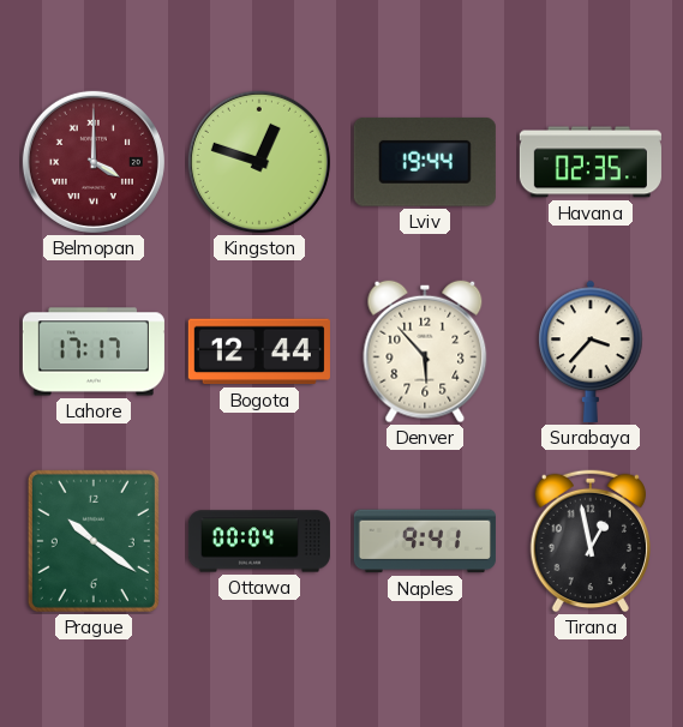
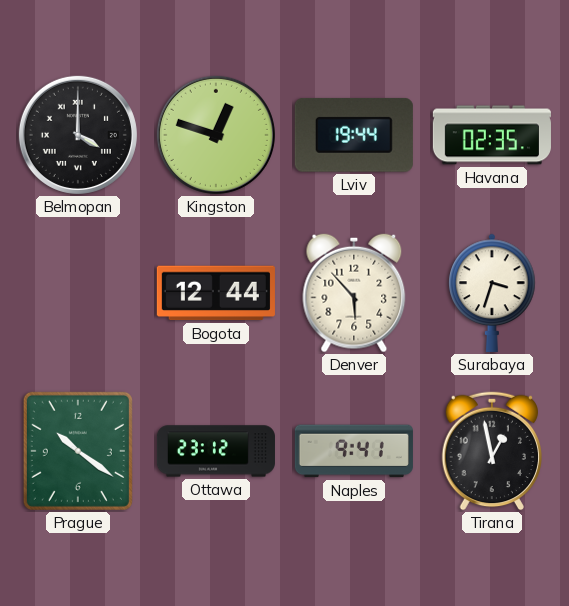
Belmopan dial: burgundy -> black (78, 135)
Lahore: 17:17 -> none (94, 352)
Surabaya: 3:37 -> 3:33 (492, 293)
Ottawa: 00:04 -> 23:12 (216, 451)
